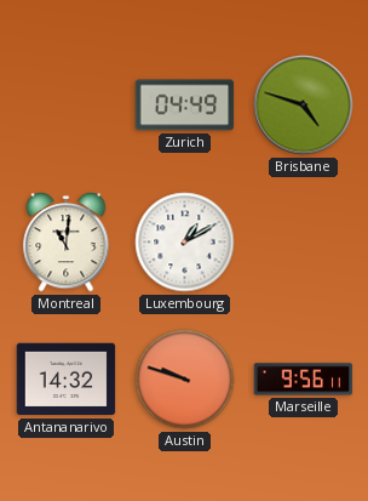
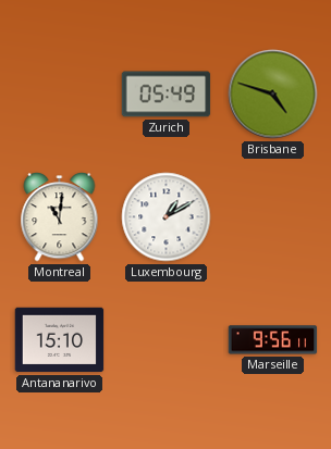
Zurich: 04:49 -> 05:49 (167, 95)
Antananarivo: 14:32 -> 15:10 (60, 340)
Austin: 9:48 -> none (185, 380)
